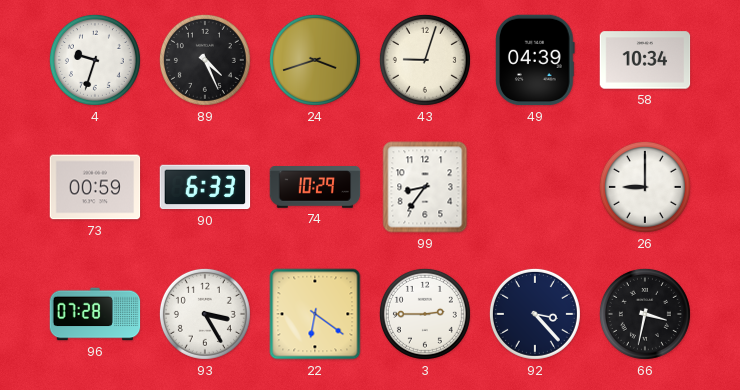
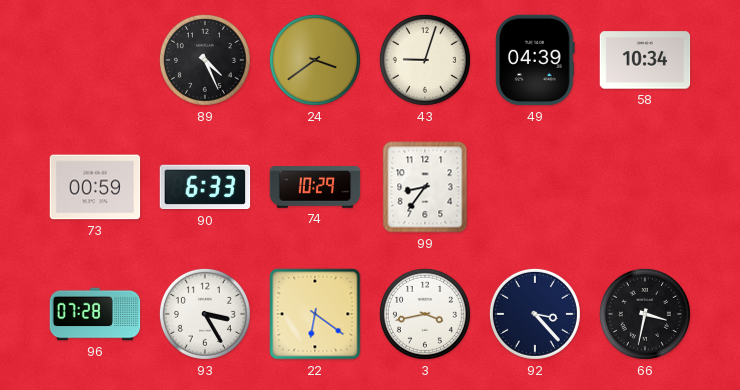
4: 9:33 -> none (95, 60)
24: 3:42 -> 3:39 (315, 60)
26: 9:00 -> none (645, 187)
3: 2:45 -> 3:43 (425, 314)
